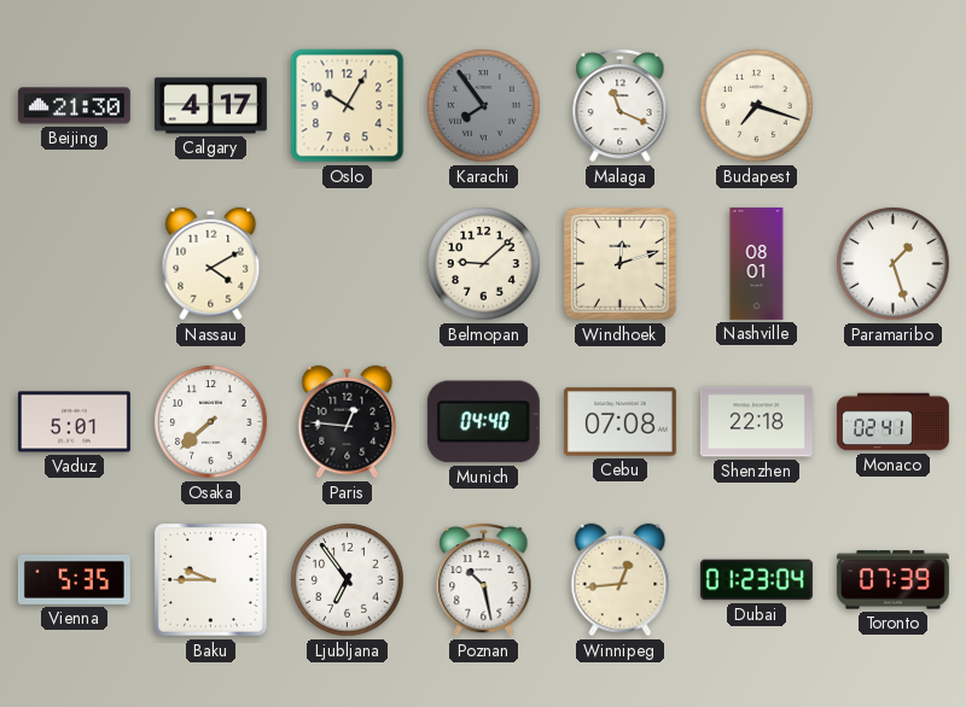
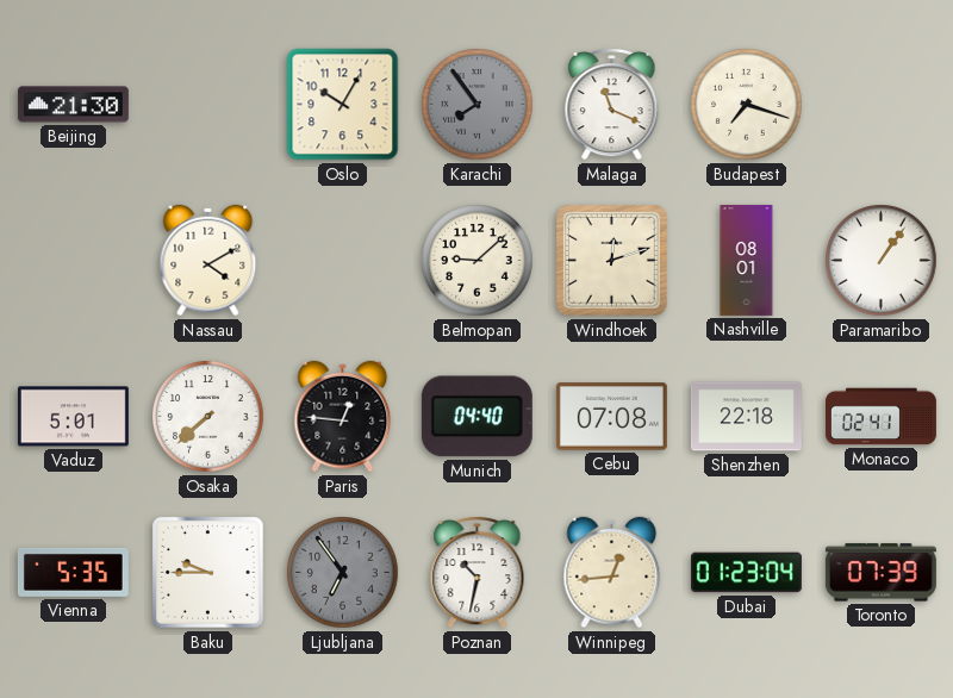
Calgary: 4:17 -> none (210, 106)
Paramaribo: 1:27 -> 1:06 (882, 261)
Ljubljana dial: white -> grey (343, 573)
Poznan: 10:28 -> 10:32 (478, 572)
